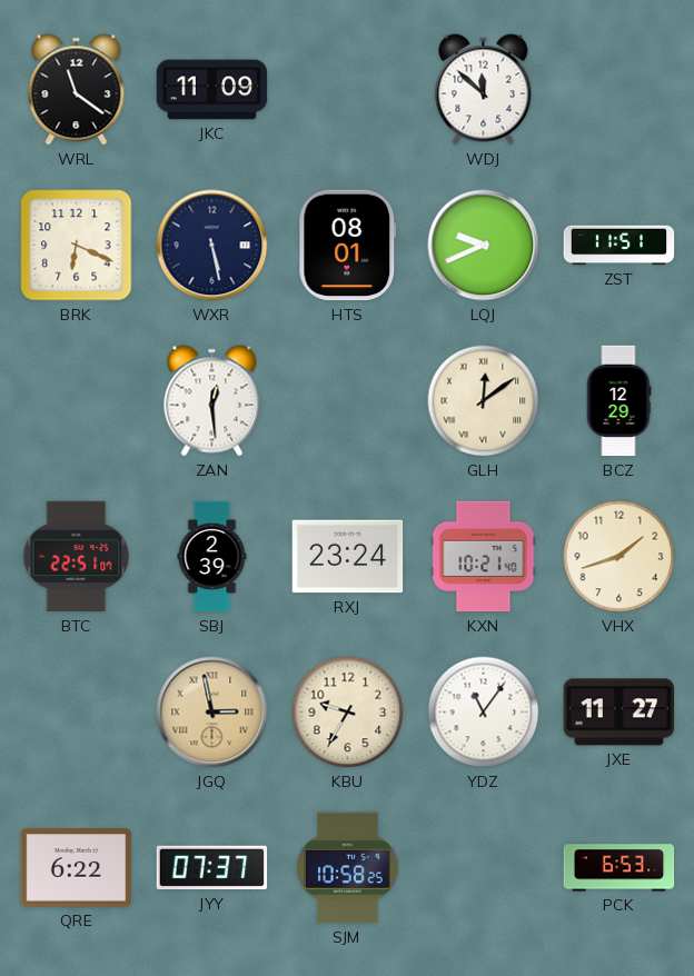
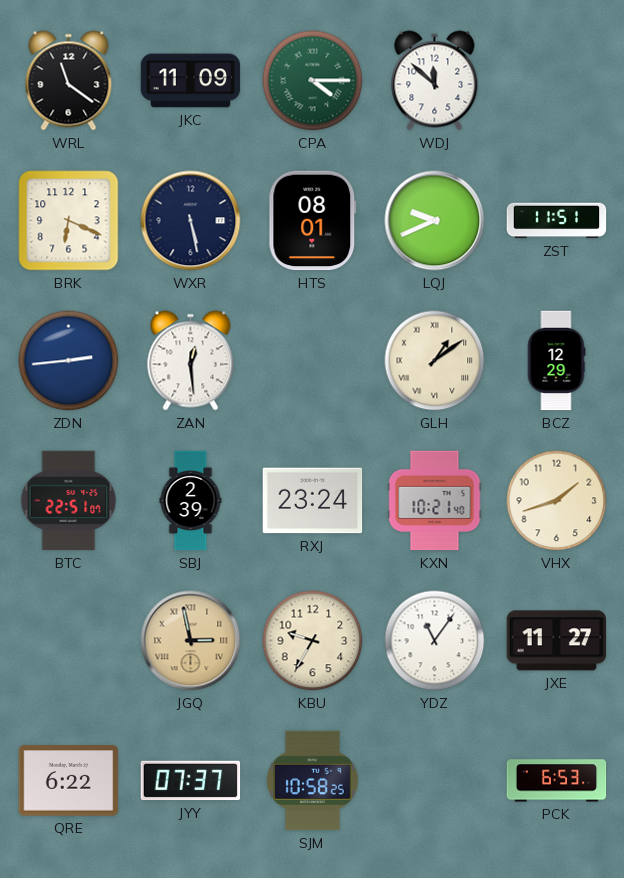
CPA: none -> 4:15 (313, 81)
ZDN: none -> 2:44 (69, 361)
GLH: 12:09 -> 1:09 (435, 361)
